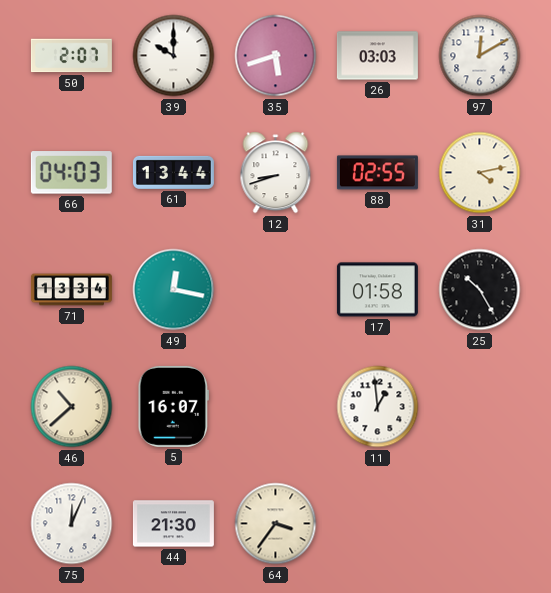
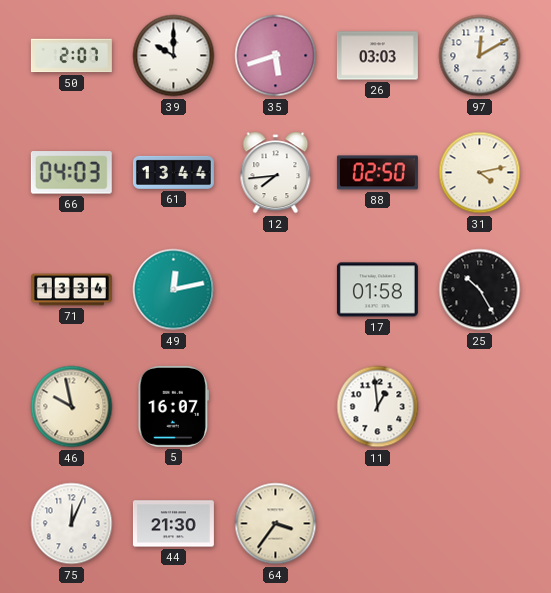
12: 8:42 -> 7:44 (276, 173)
88: 02:55 -> 02:50 (377, 173)
49: 12:17 -> 12:13 (174, 290)
46: 10:38 -> 9:58 (72, 407)
